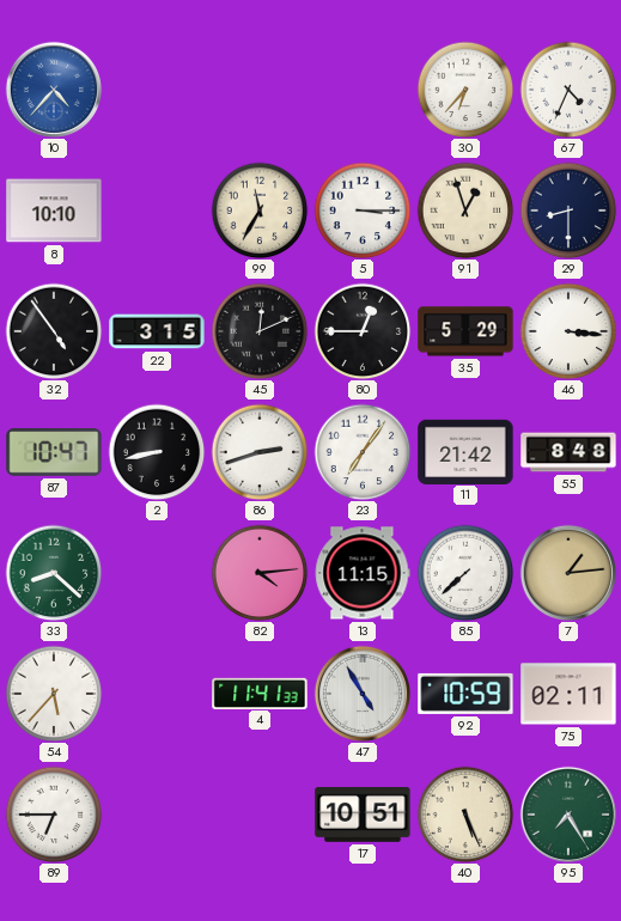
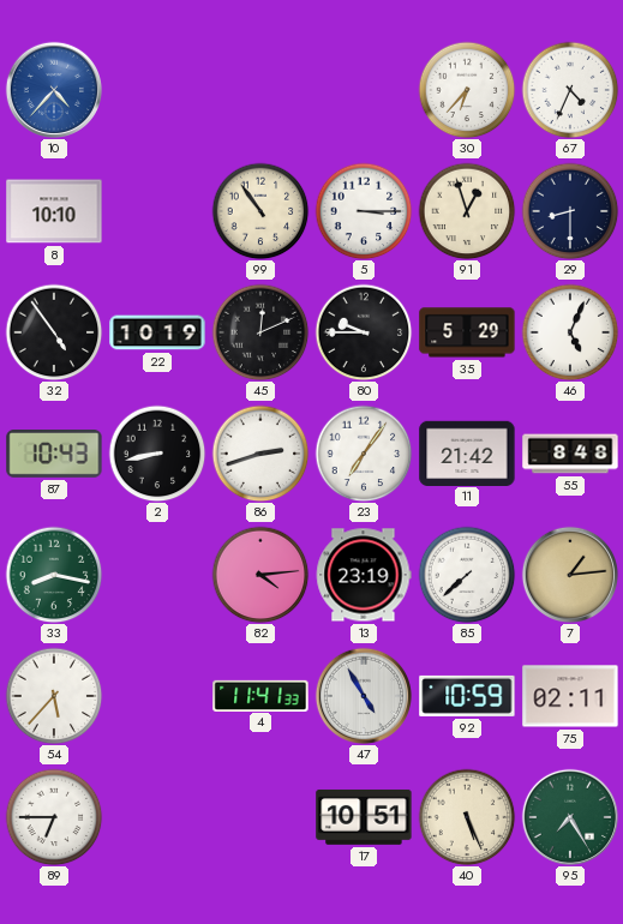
99: 11:35 -> 10:54 (260, 211)
22: 3:15 -> 10:19 (157, 332)
80: 12:45 -> 9:45 (364, 332)
46: 3:16 -> 5:04 (570, 332)
87: 10:47 -> 10:43 (54, 455)
33: 8:22 -> 8:17 (54, 575)
13: 11:15 -> 23:19 (364, 575)
